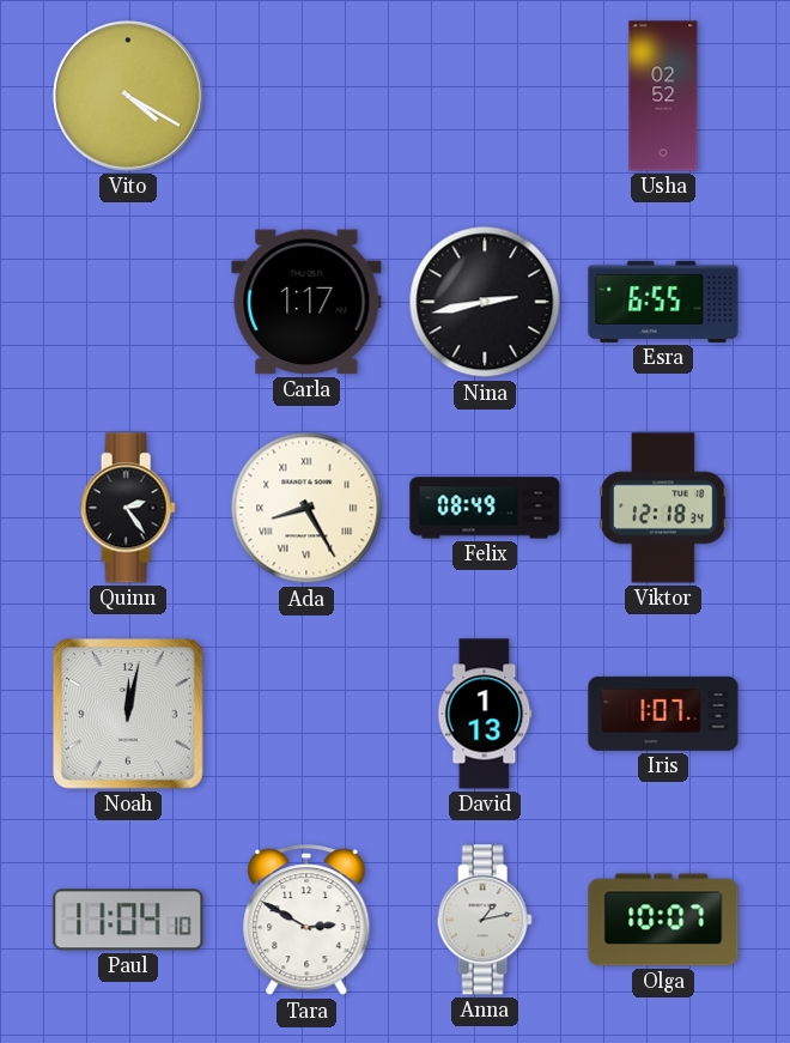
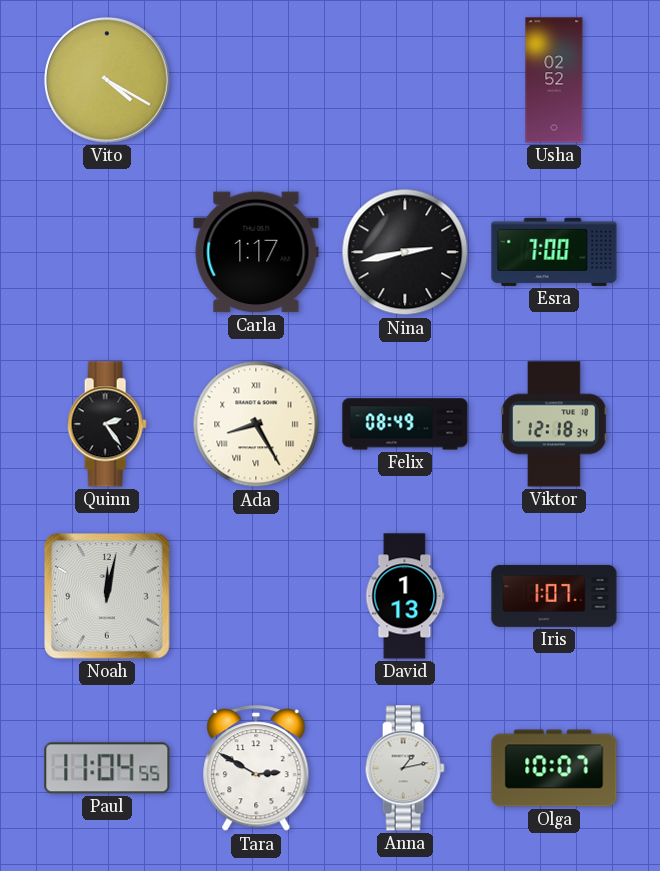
Esra: 6:55 -> 7:00 (554, 252)
Paul: 11:04:10 -> 11:04:55 (107, 768)
